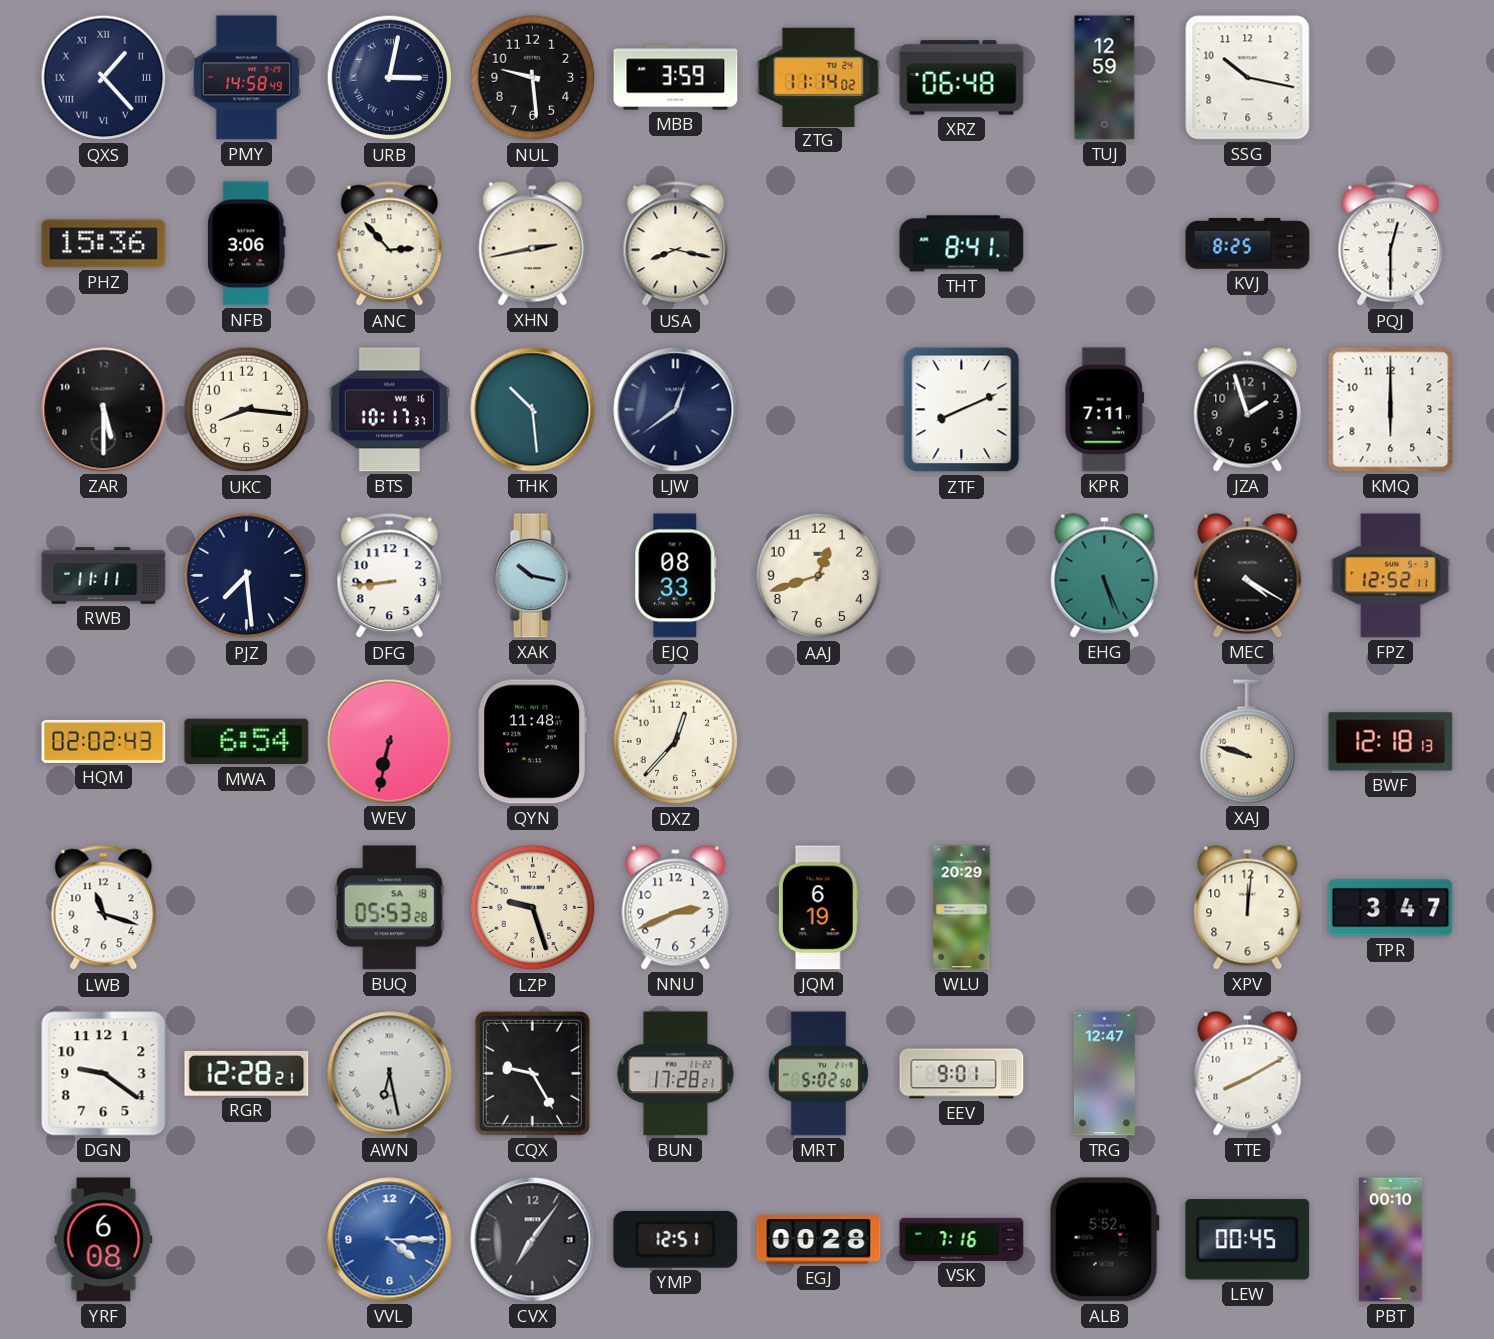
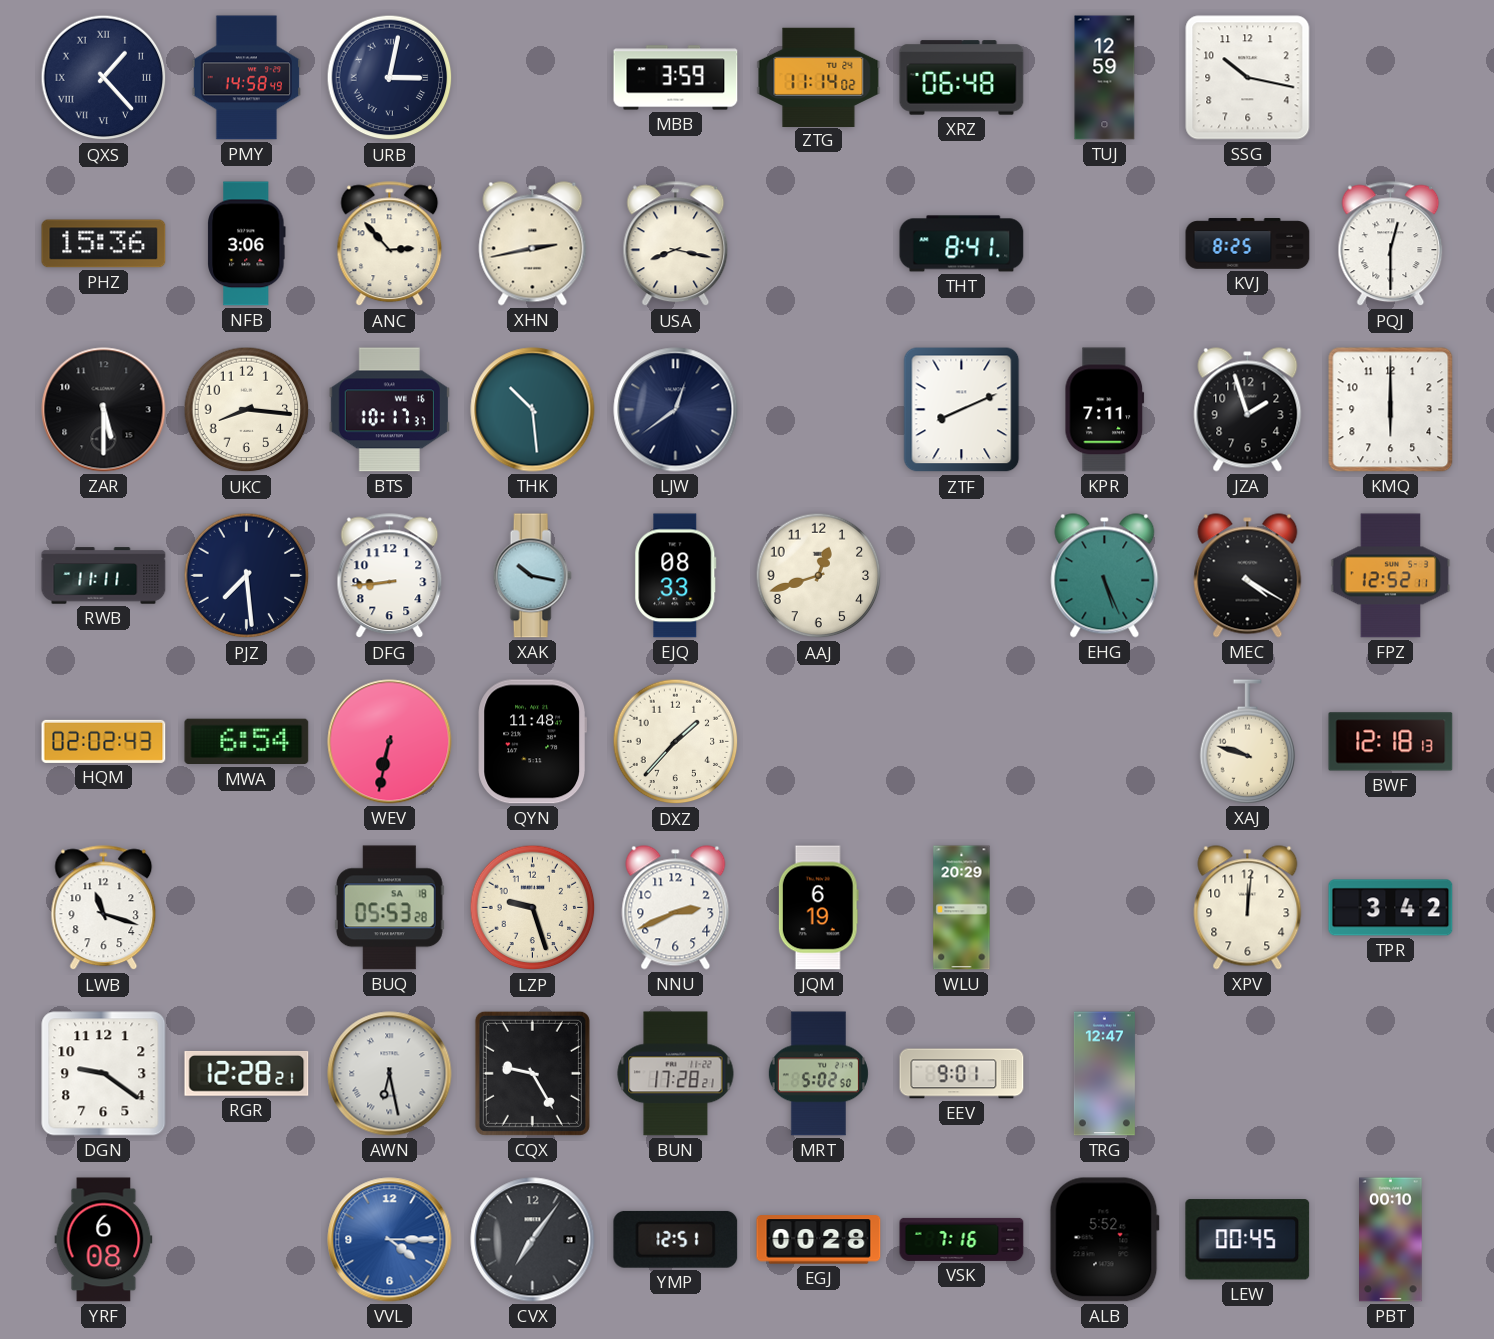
NUL: 9:29 -> none (533, 78)
DXZ: 12:37 -> 1:37 (676, 742)
TPR: 3:47 -> 3:42 (1391, 908)
TTE: 8:10 -> none (1248, 1074)
